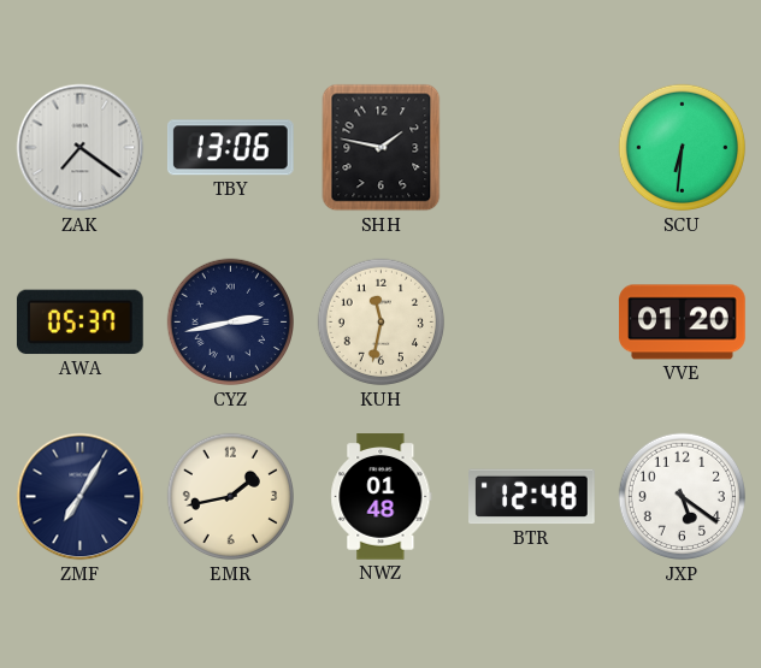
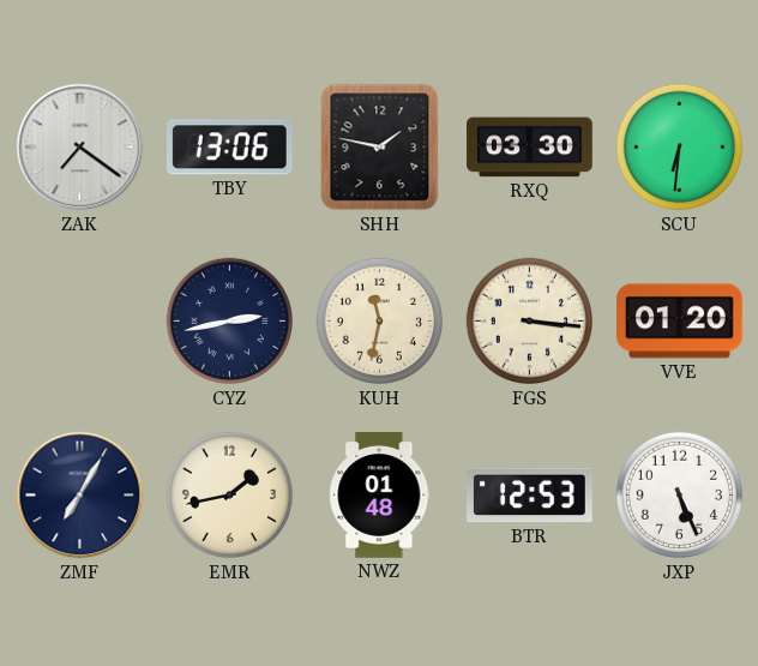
RXQ: none -> 03:30 (530, 148)
AWA: 05:37 -> none (79, 323)
FGS: none -> 3:16 (530, 322)
BTR: 12:48 -> 12:53 (530, 496)
JXP: 5:21 -> 5:26 (680, 496)
